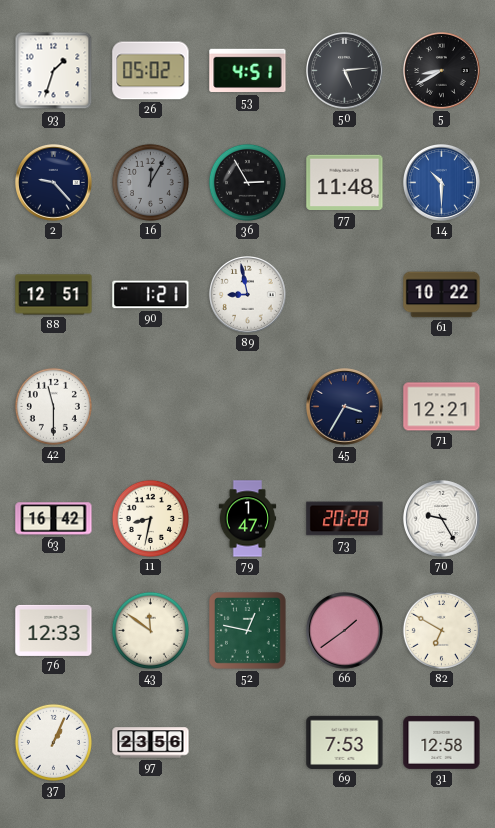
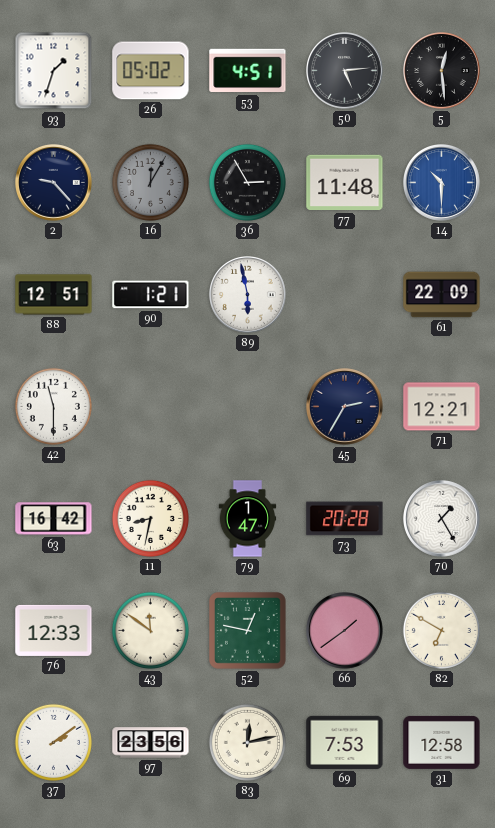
5: 8:40 -> 12:29 (442, 71)
89: 8:58 -> 5:58 (248, 295)
61: 10:22 -> 22:09 (442, 295)
45: 3:35 -> 2:35 (345, 407)
70: 9:25 -> 1:25 (442, 519)
37: 1:04 -> 2:09 (53, 742)
83: none -> 12:13 (247, 742)
